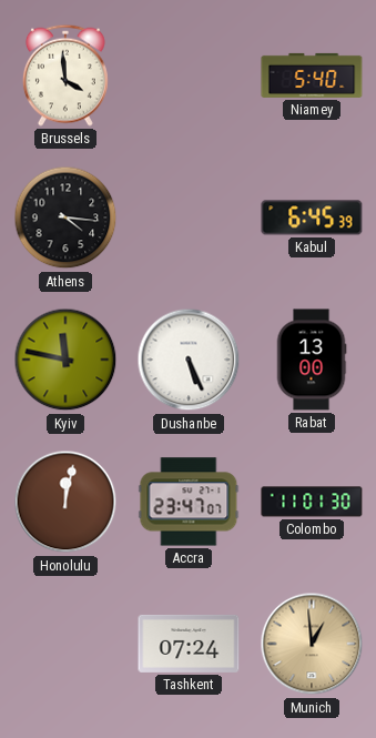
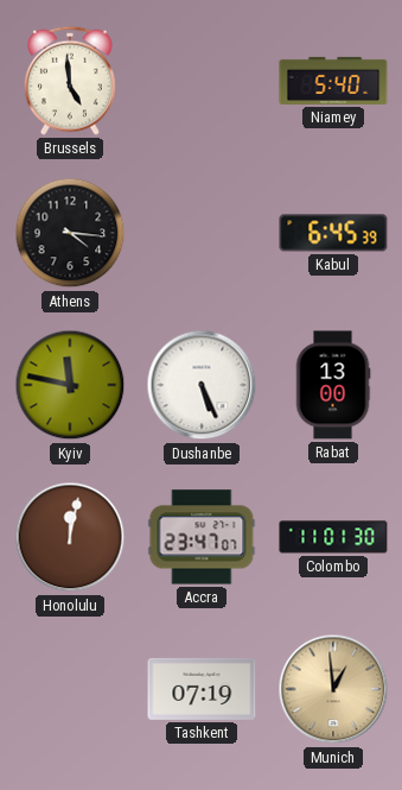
Brussels: 3:59 -> 4:59 (70, 81)
Tashkent: 07:24 -> 07:19 (202, 689)
